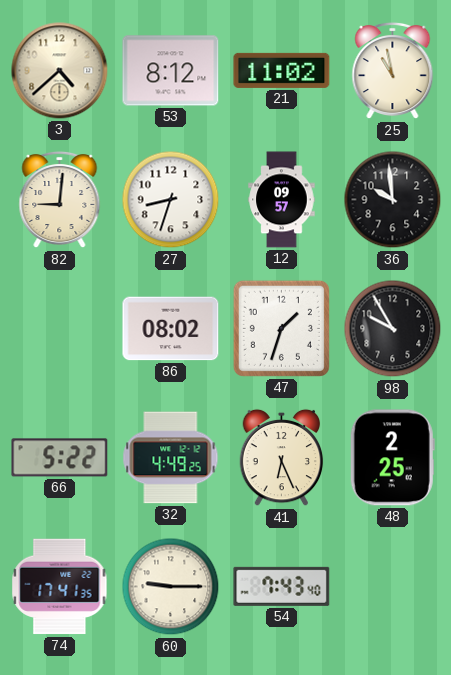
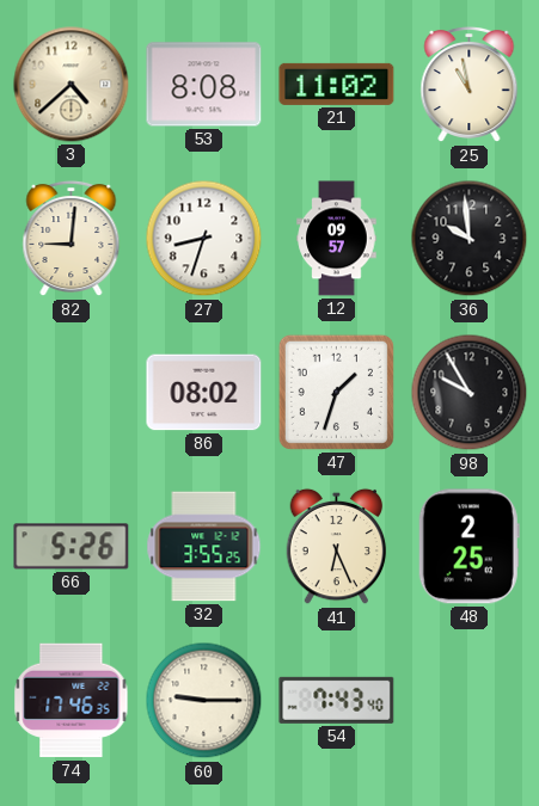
53: 8:12 -> 8:08 (204, 85)
66: 5:22 -> 5:26 (72, 547)
32: 4:49 -> 3:55 (204, 547)
74: 17:41 -> 17:46 (72, 701)
